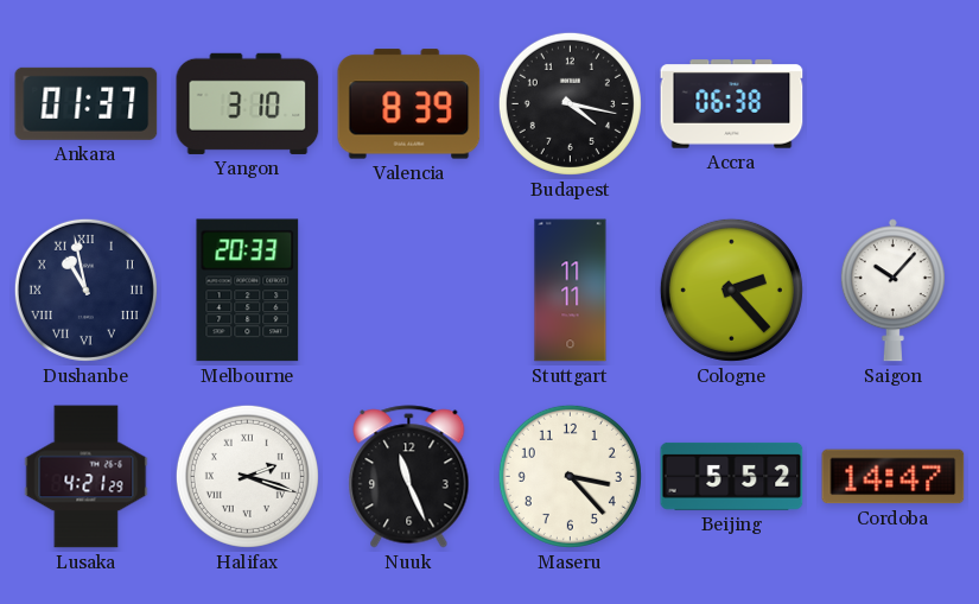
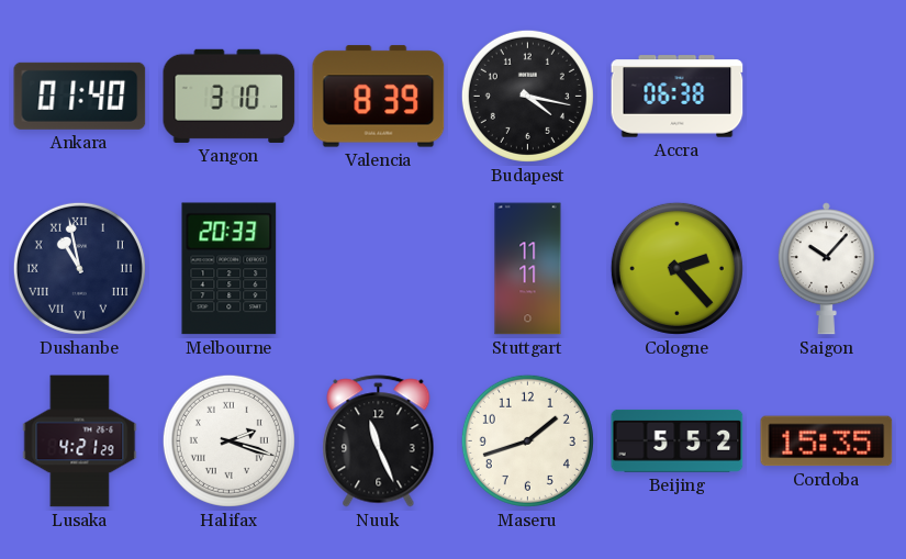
Ankara: 01:37 -> 01:40 (80, 96)
Maseru: 3:23 -> 1:42 (527, 440)
Cordoba: 14:47 -> 15:35 (827, 441)
